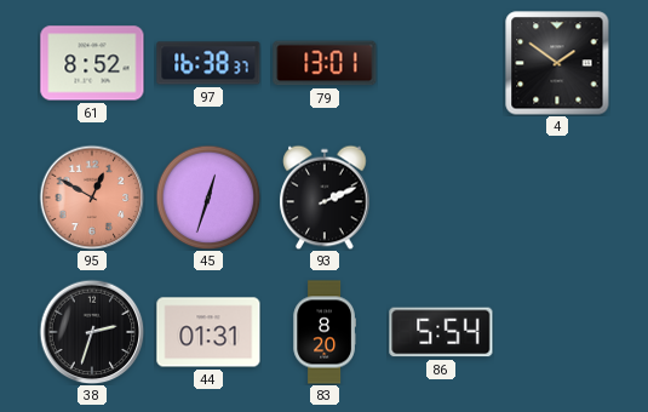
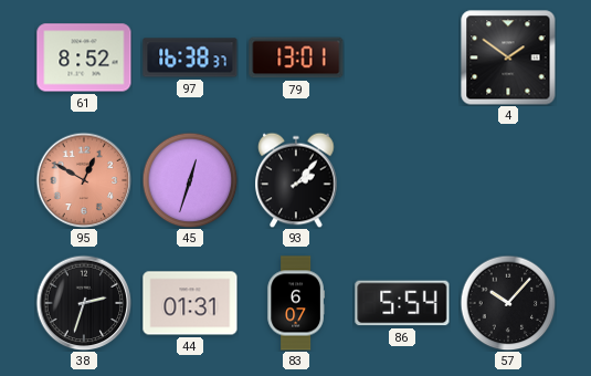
93: 2:11 -> 2:07 (296, 180)
83: 8:20 -> 6:07 (296, 303)
57: none -> 10:07 (508, 303)
